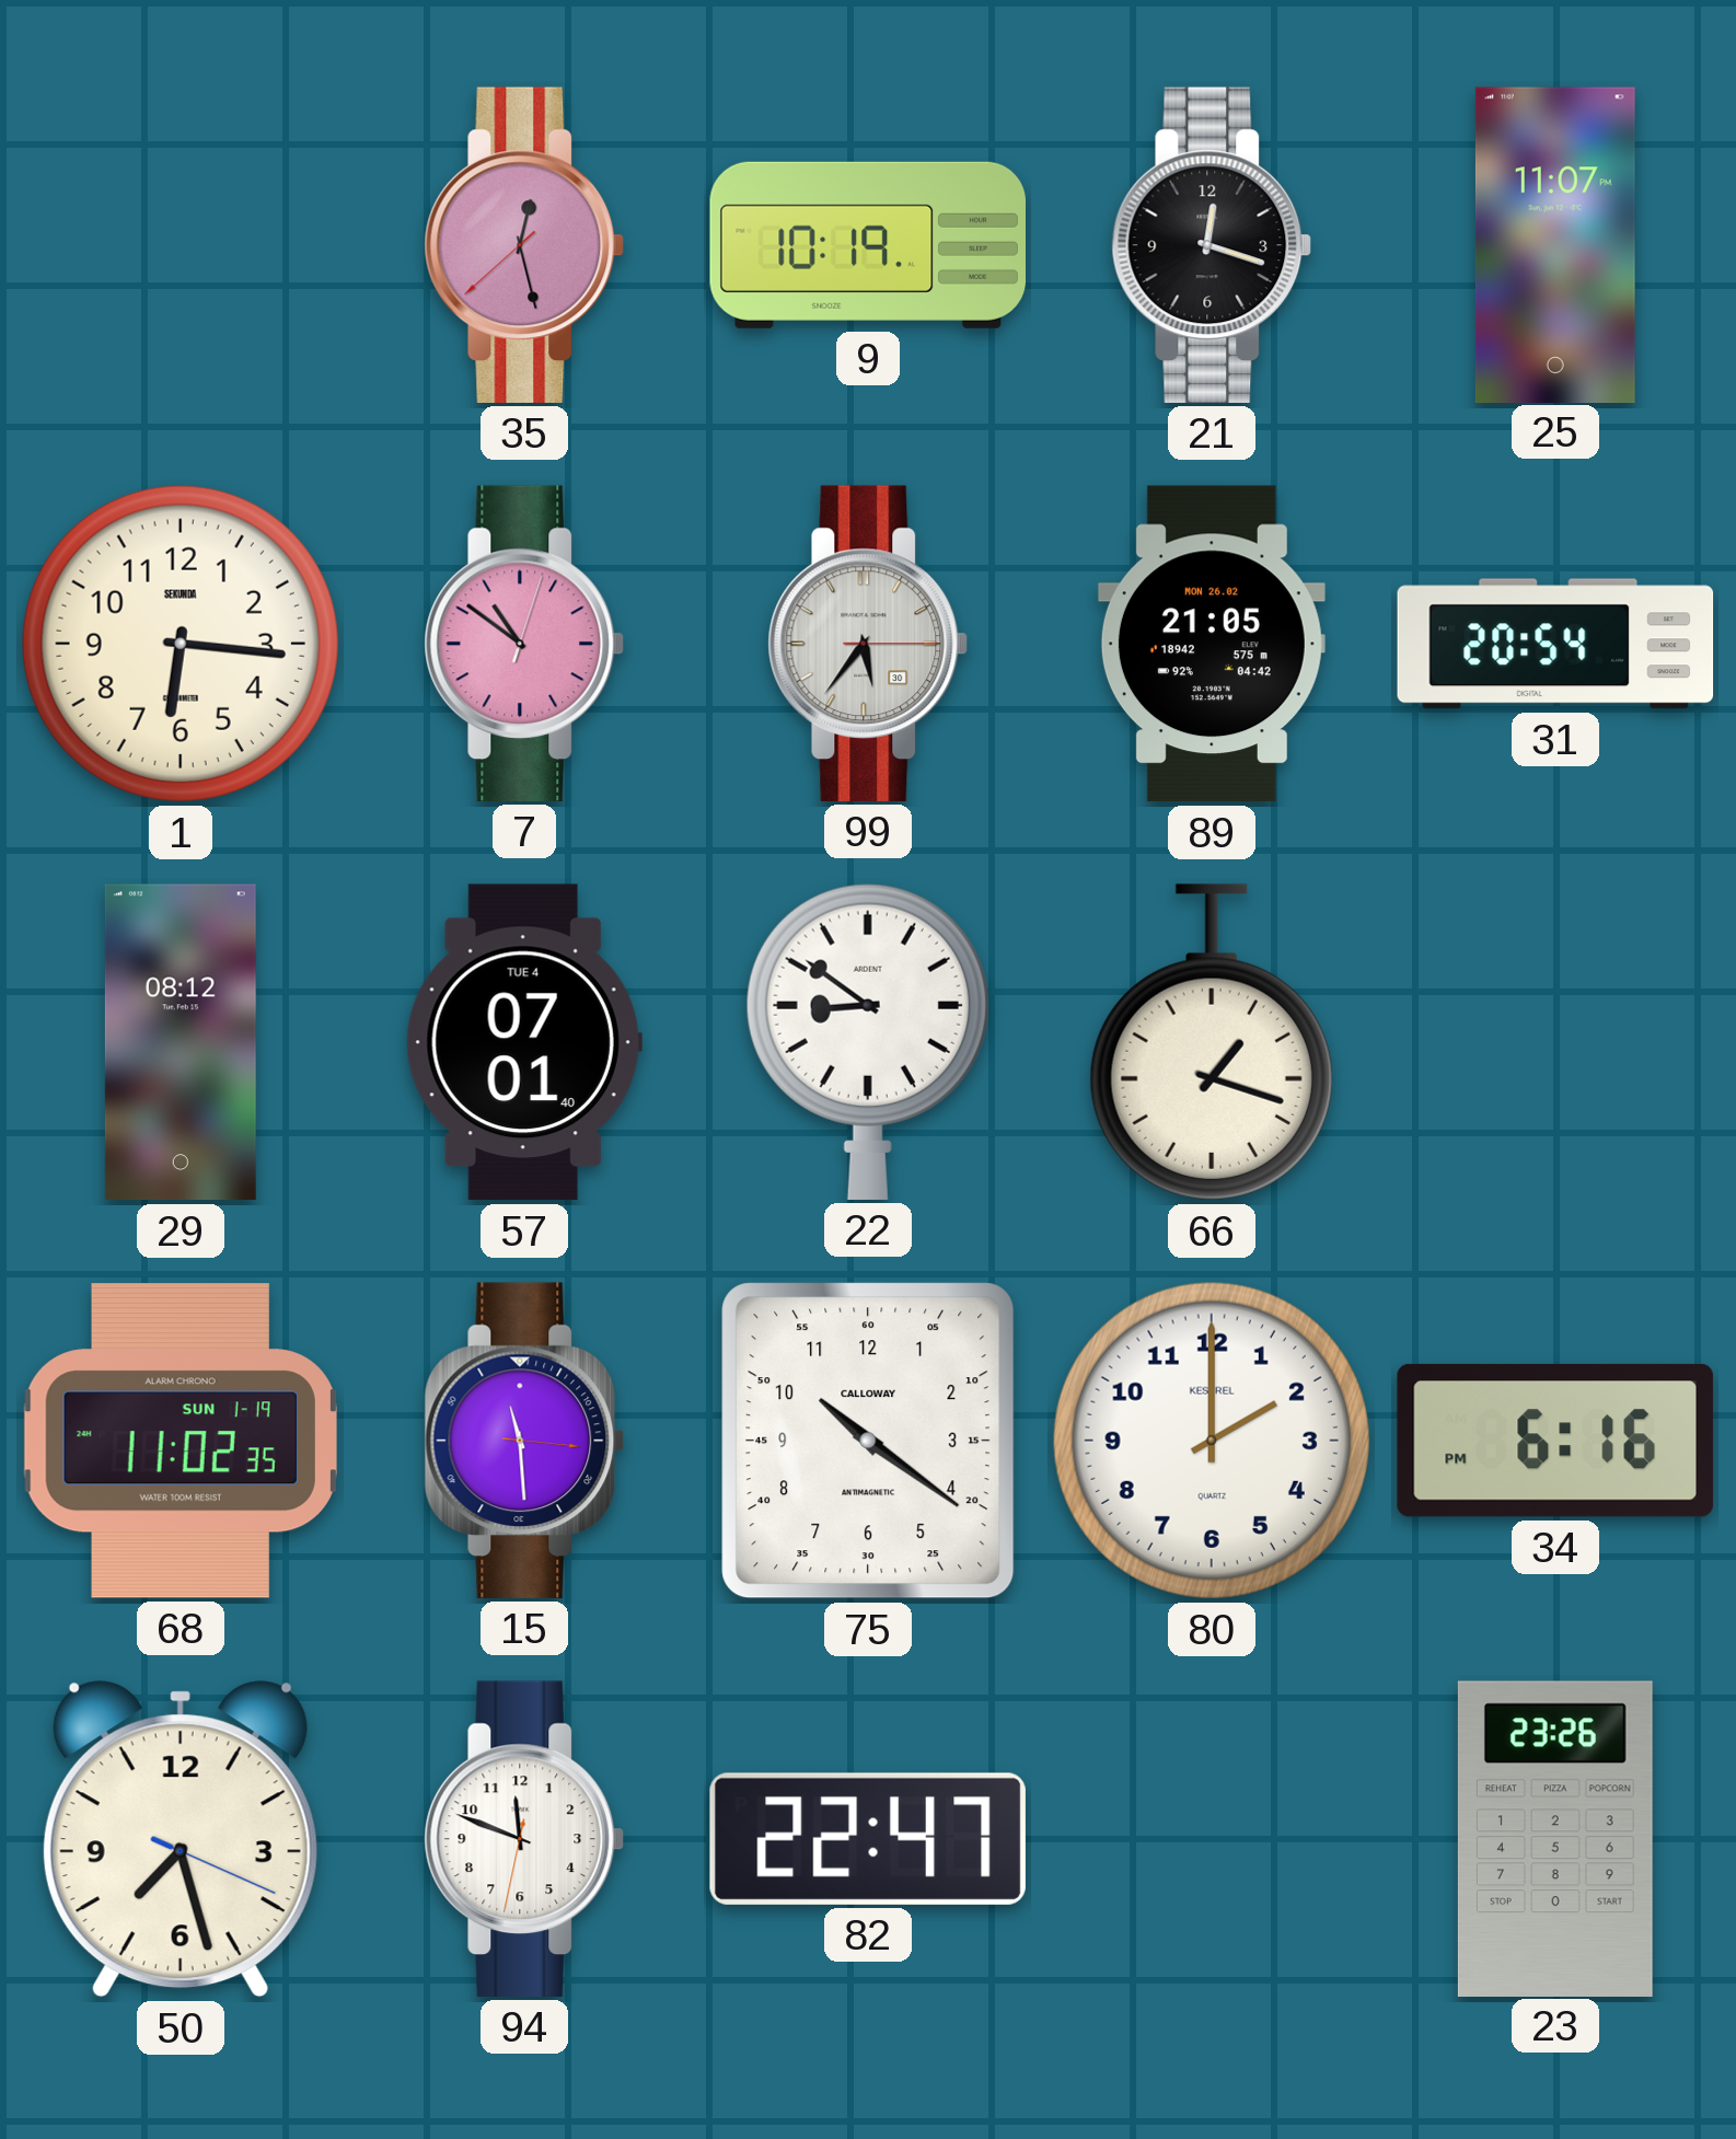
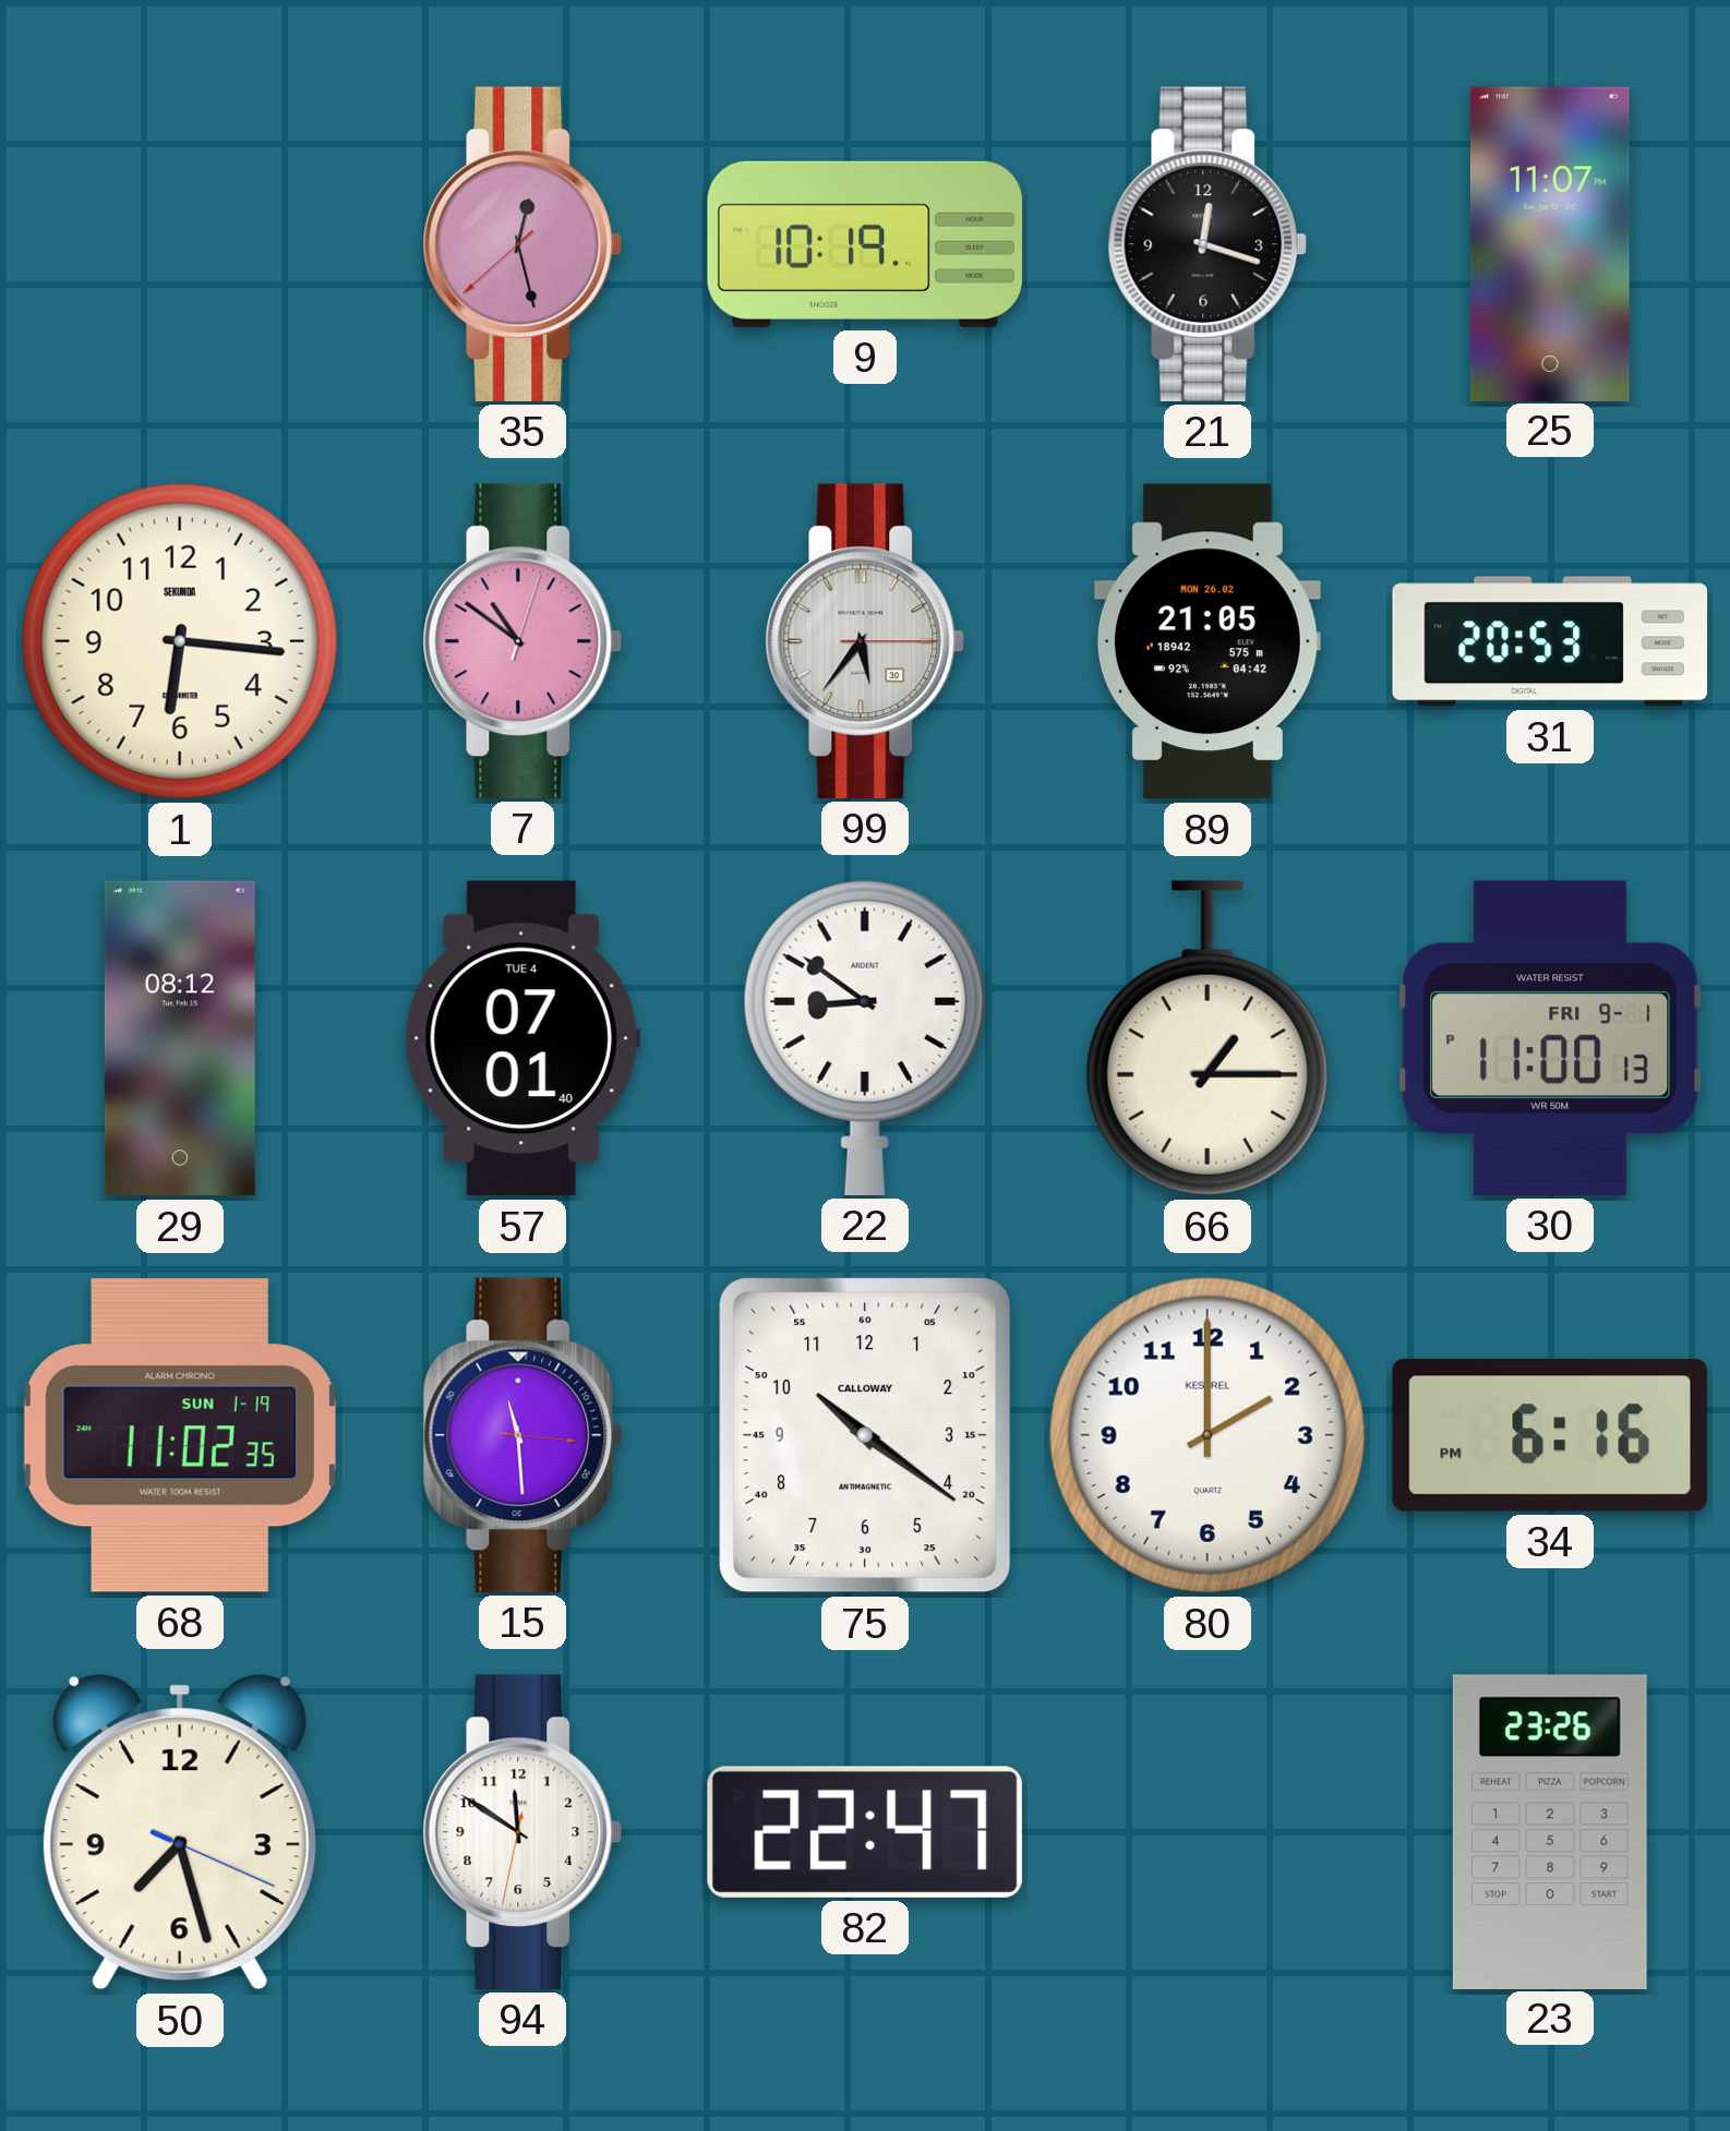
31: 20:54 -> 20:53 (1550, 641)
66: 1:18 -> 1:15 (1208, 1038)
30: none -> 11:00 (1550, 1038)
94: 11:48 -> 11:50 (522, 1832)
